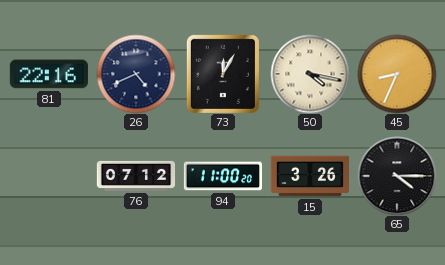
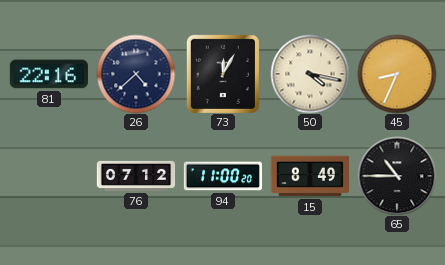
26: 4:41 -> 4:38 (136, 74)
15: 3:26 -> 8:49 (309, 176)
65: 4:15 -> 10:45 (397, 176)
